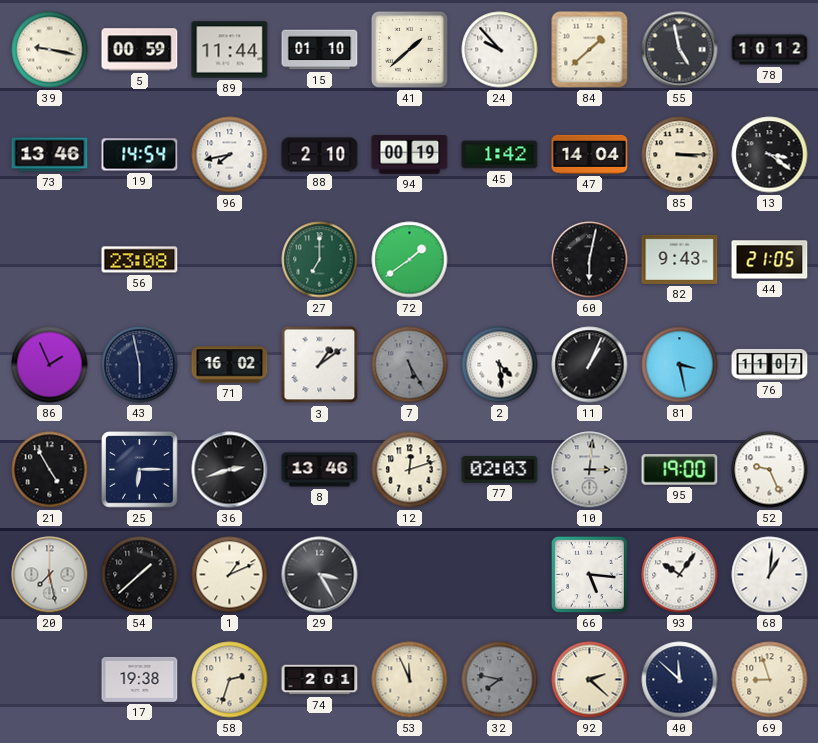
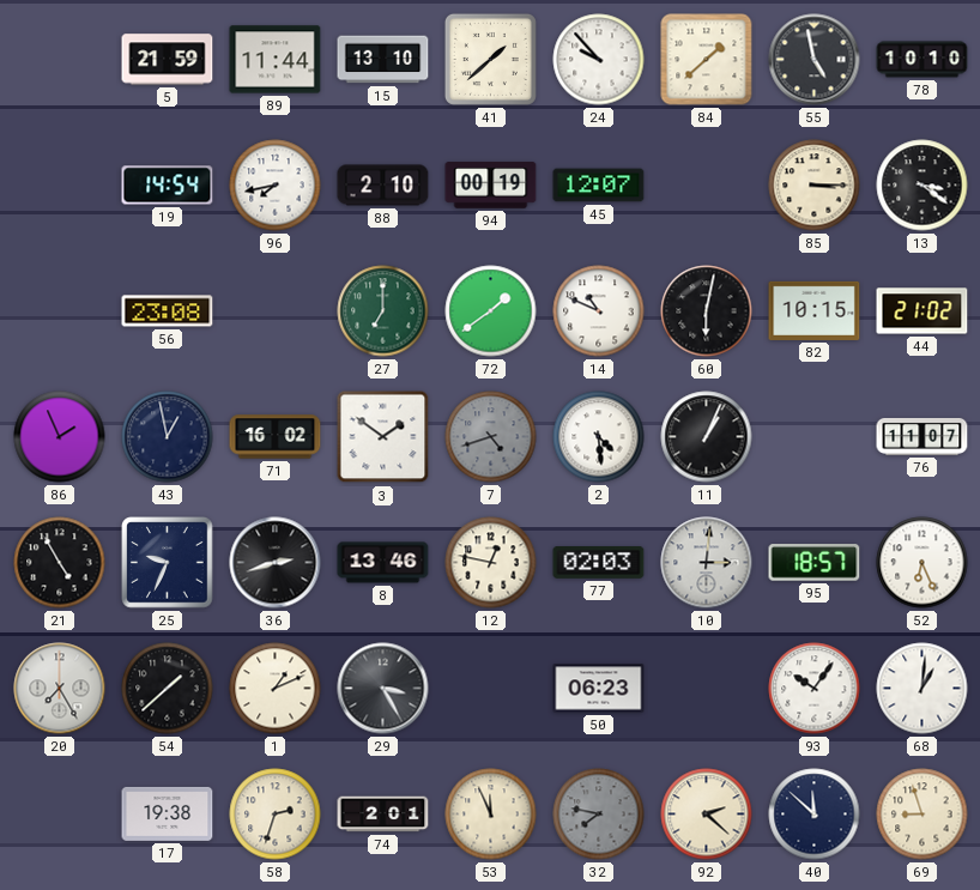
39: 9:17 -> none (50, 50)
5: 00:59 -> 21:59 (168, 60)
15: 01:10 -> 13:10 (383, 60)
78: 10:12 -> 10:10 (922, 60)
73: 13:46 -> none (50, 155)
45: 1:42 -> 12:07 (599, 186)
47: 14:04 -> none (590, 154)
14: none -> 10:49 (599, 311)
82: 9:43 -> 10:15 (815, 310)
44: 21:05 -> 21:02 (922, 311)
43: 5:58 -> 12:58 (168, 437)
3: 1:09 -> 1:51 (383, 437)
7: 5:25 -> 4:42 (491, 437)
81: 3:28 -> none (680, 365)
25: 6:15 -> 9:34 (168, 563)
12: 12:12 -> 12:47 (491, 563)
95: 19:00 -> 18:57 (815, 563)
52: 9:26 -> 6:26 (922, 563)
20: 7:28 -> 7:25 (60, 689)
50: none -> 06:23 (599, 689)
66: 5:16 -> none (589, 574)
